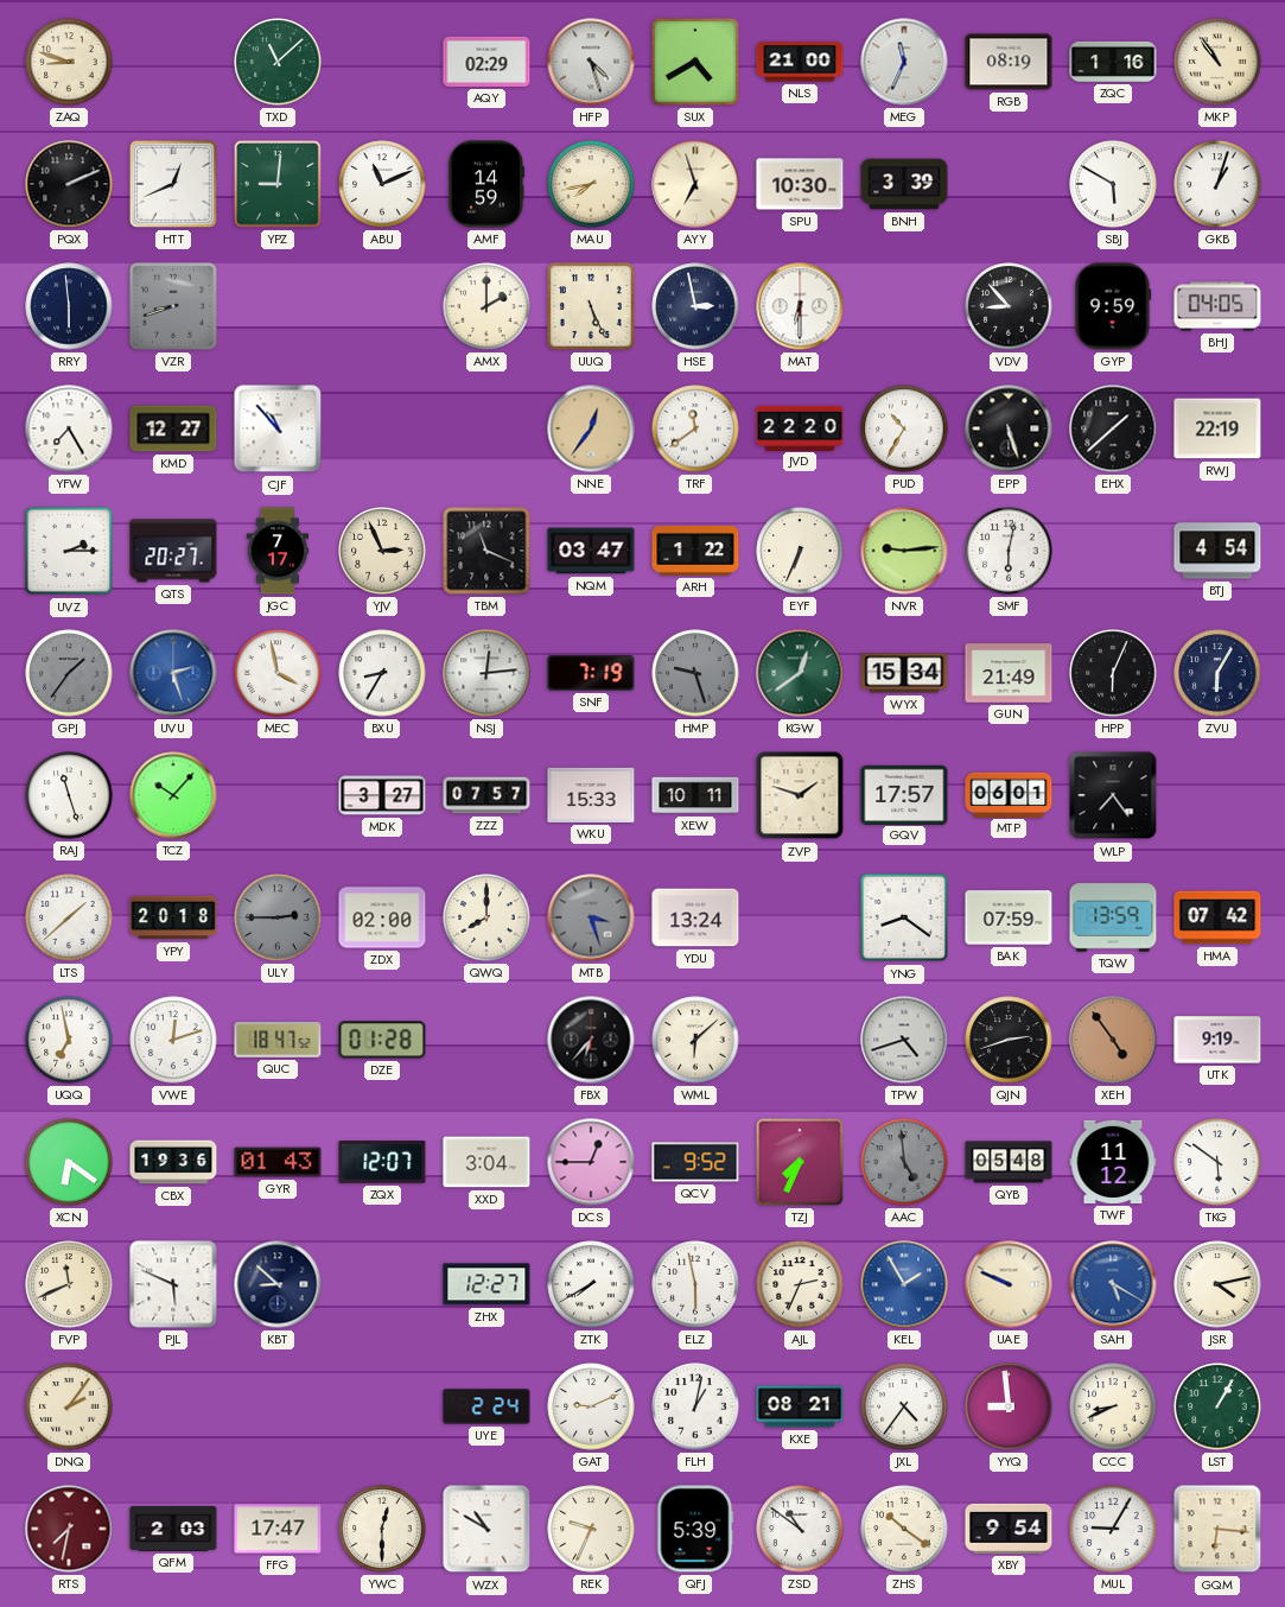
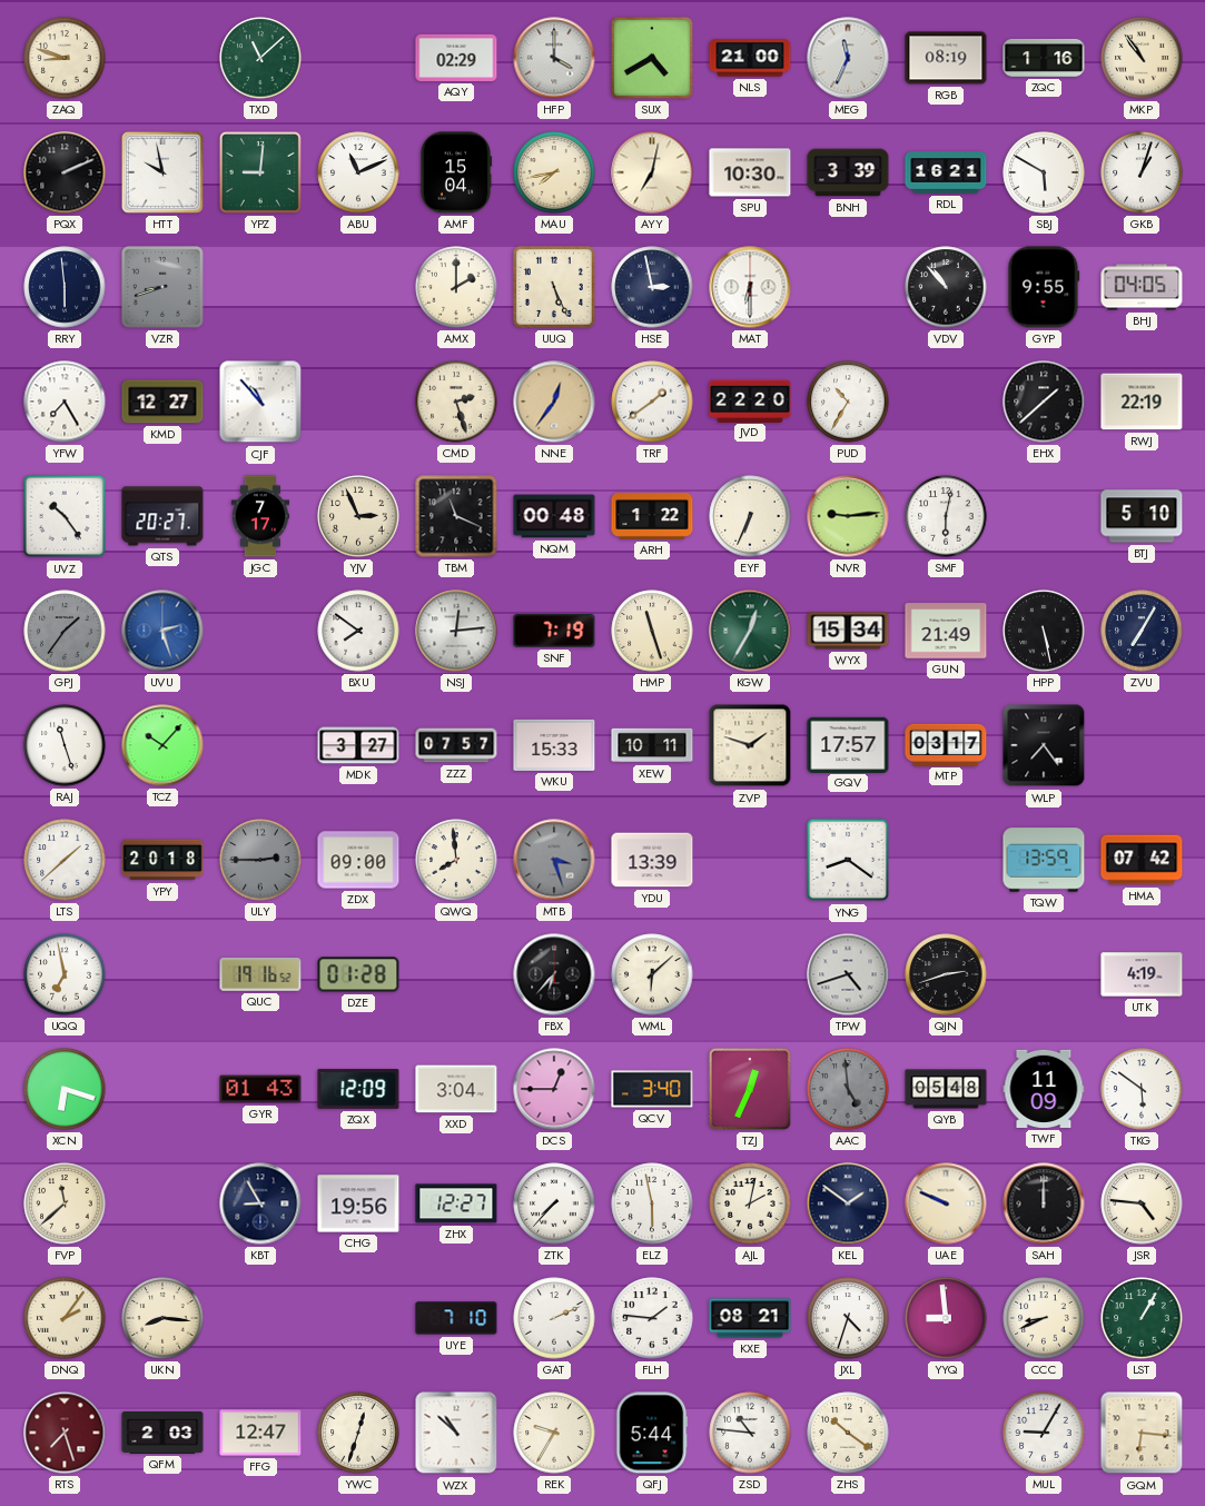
HFP: 4:27 -> 4:00 (554, 58)
HTT: 12:41 -> 9:58 (162, 172)
AMF: 14:59 -> 15:04 (456, 172)
AYY: 6:57 -> 7:02 (652, 172)
RDL: none -> 16:21 (946, 172)
VDV: 8:53 -> 10:53 (946, 287)
GYP: 9:59 -> 9:55 (1044, 287)
CMD: none -> 2:27 (456, 402)
TRF: 11:39 -> 1:39 (652, 402)
EPP: 5:27 -> none (1009, 428)
UVZ: 2:15 -> 10:24 (65, 516)
NQM: 03:47 -> 00:48 (554, 516)
BTJ: 4:54 -> 5:10 (1142, 516)
MEC: 3:58 -> none (278, 673)
BXU: 8:35 -> 7:51 (358, 631)
HMP: 9:27 -> 11:27 (652, 631)
HMP dial: grey -> cream (652, 631)
KGW: 12:39 -> 12:35 (750, 631)
HPP: 6:04 -> 5:28 (1044, 631)
ZVU: 6:05 -> 7:05 (1142, 631)
MTP: 06:01 -> 03:17 (946, 744)
ZDX: 02:00 -> 09:00 (358, 860)
QWQ: 8:00 -> 7:59 (456, 860)
YDU: 13:24 -> 13:39 (652, 860)
BAK: 07:59 -> none (1009, 917)
VWE: 12:12 -> none (173, 1040)
QUC: 18:47 -> 19:16 (260, 975)
XEH: 4:54 -> none (1113, 1040)
UTK: 9:19 -> 4:19 (1142, 974)
XCN: 6:21 -> 6:18 (65, 1089)
CBX: 19:36 -> none (173, 1162)
ZQX: 12:07 -> 12:09 (358, 1089)
QCV: 9:52 -> 3:40 (652, 1089)
TZJ: 7:34 -> 12:34 (750, 1089)
TWF: 11:12 -> 11:09 (1044, 1089)
FVP: 11:41 -> 11:38 (65, 1203)
PJL: 5:49 -> none (173, 1284)
KBT: 8:52 -> 8:55 (260, 1203)
CHG: none -> 19:56 (358, 1203)
ZTK: 7:40 -> 7:37 (554, 1203)
AJL: 2:34 -> 2:02 (750, 1203)
KEL: 1:55 -> 1:51 (848, 1203)
KEL dial: blue -> navy (848, 1203)
SAH: 5:20 -> 12:00 (1044, 1203)
SAH dial: blue -> black (1044, 1203)
JSR: 4:13 -> 4:46 (1142, 1203)
UKN: none -> 8:16 (162, 1318)
UYE: 2:24 -> 7:10 (456, 1318)
GAT: 9:11 -> 2:11 (554, 1318)
FLH: 1:02 -> 1:46 (652, 1318)
JXL: 4:36 -> 4:33 (848, 1318)
RTS: 7:32 -> 7:27 (65, 1433)
FFG: 17:47 -> 12:47 (260, 1433)
YWC: 12:30 -> 12:33 (358, 1433)
WZX: 10:50 -> 10:52 (456, 1433)
REK: 9:34 -> 9:35 (554, 1433)
QFJ: 5:39 -> 5:44 (652, 1433)
ZSD: 10:51 -> 10:46 (750, 1433)
XBY: 9:54 -> none (1009, 1529)
